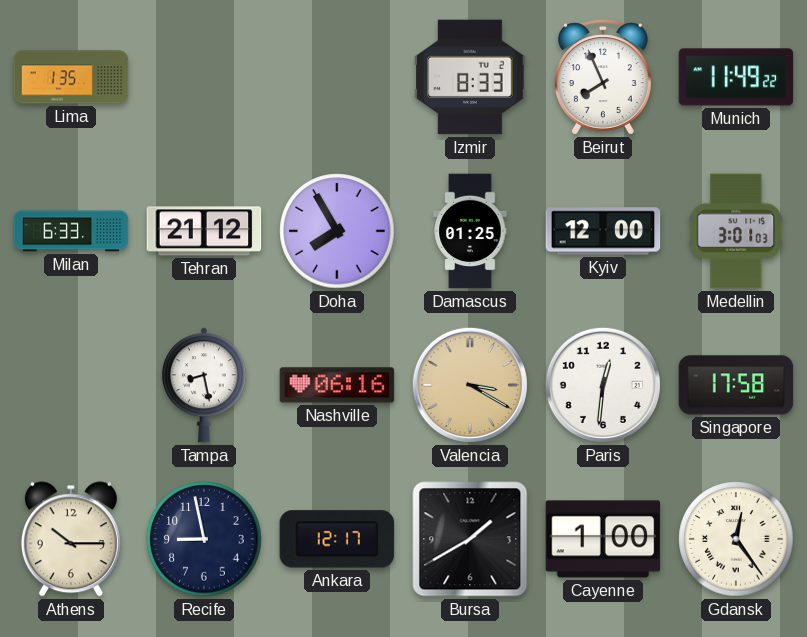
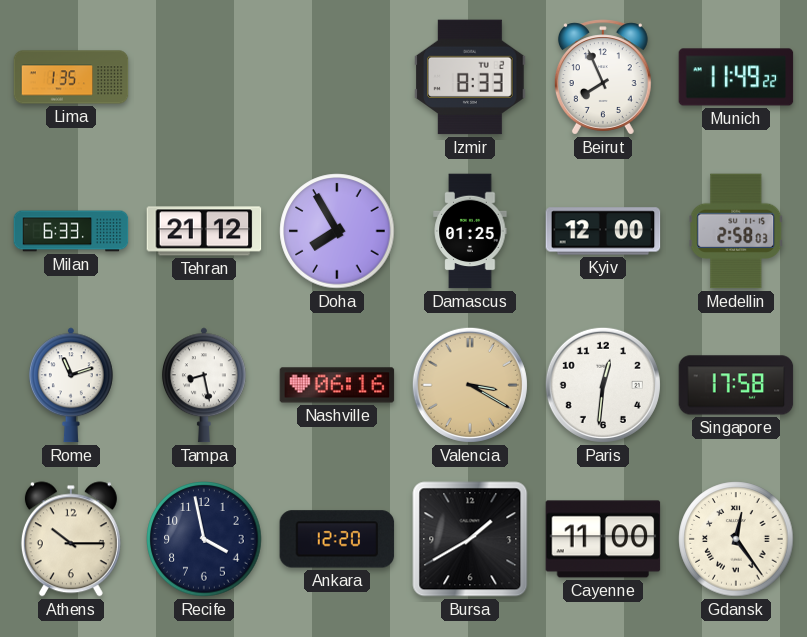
Medellin: 3:01 -> 2:58 (736, 231)
Rome: none -> 11:12 (71, 385)
Recife: 8:58 -> 3:58 (204, 539)
Ankara: 12:17 -> 12:20 (337, 539)
Cayenne: 1:00 -> 11:00 (603, 539)
